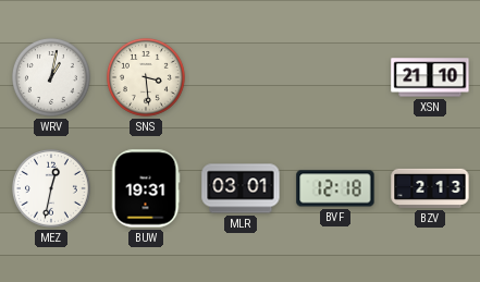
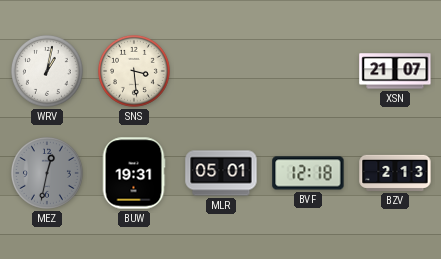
XSN: 21:10 -> 21:07 (395, 71)
MEZ dial: white -> grey (47, 173)
MLR: 03:01 -> 05:01 (221, 173)
